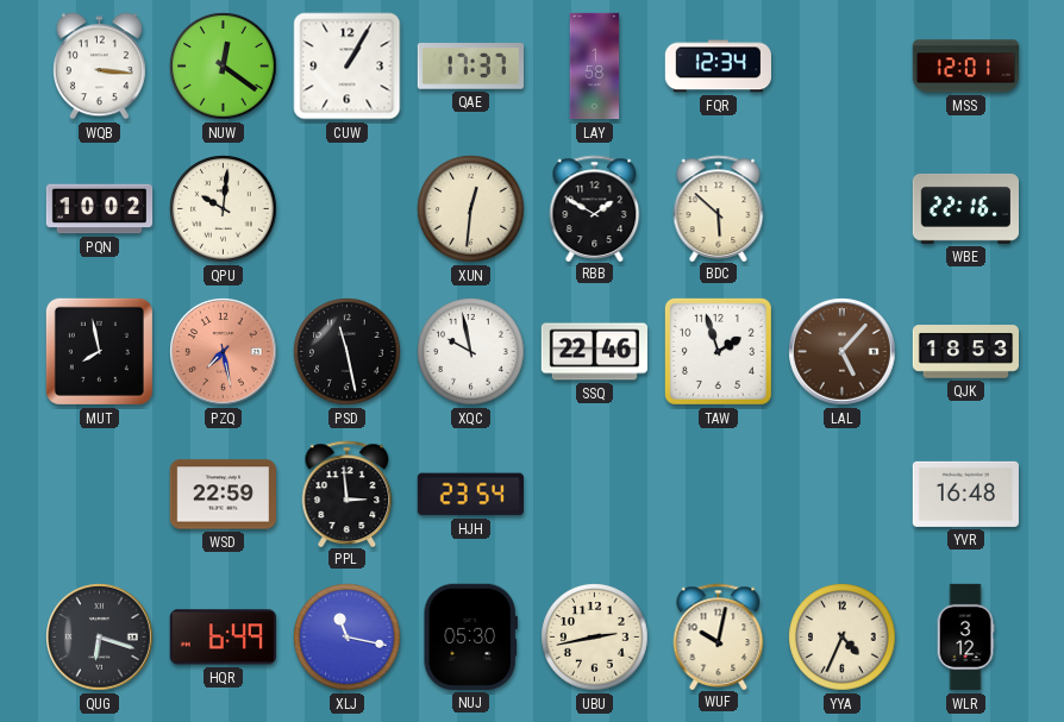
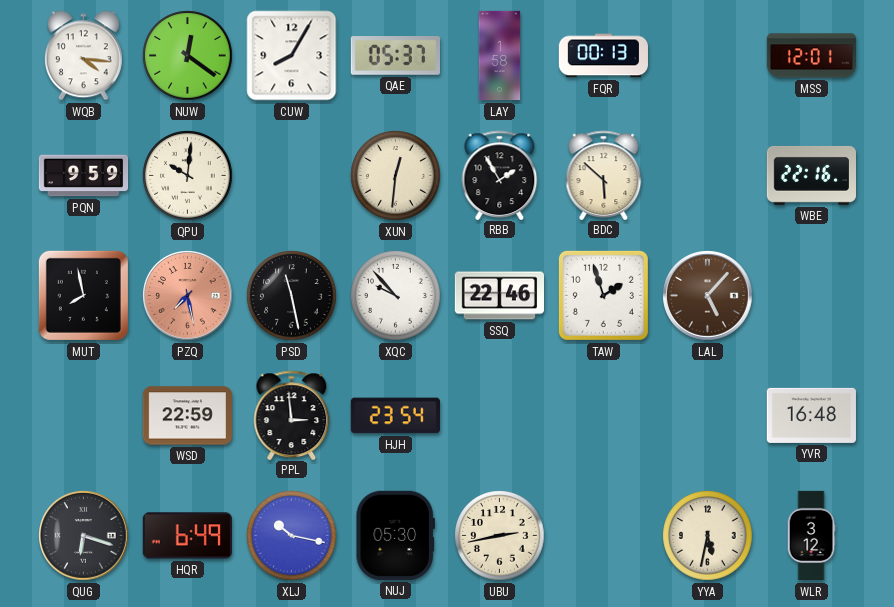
WQB: 3:16 -> 4:16 (83, 56)
CUW: 1:05 -> 8:05 (292, 56)
QAE: 17:37 -> 05:37 (395, 56)
FQR: 12:34 -> 00:13 (603, 56)
PQN: 10:02 -> 9:59 (84, 176)
RBB: 1:50 -> 1:55 (500, 175)
XQC: 9:58 -> 9:53 (396, 296)
QJK: 18:53 -> none (965, 352)
XLJ: 11:17 -> 10:17 (292, 536)
WUF: 10:02 -> none (719, 636)
YYA: 4:34 -> 5:32 (708, 536)
